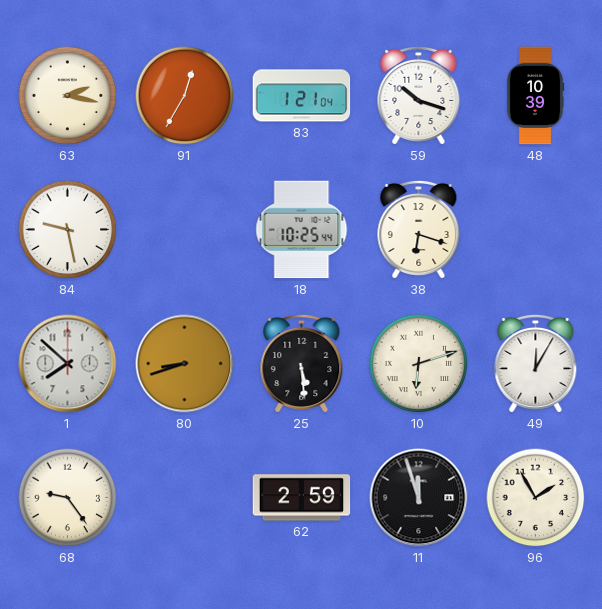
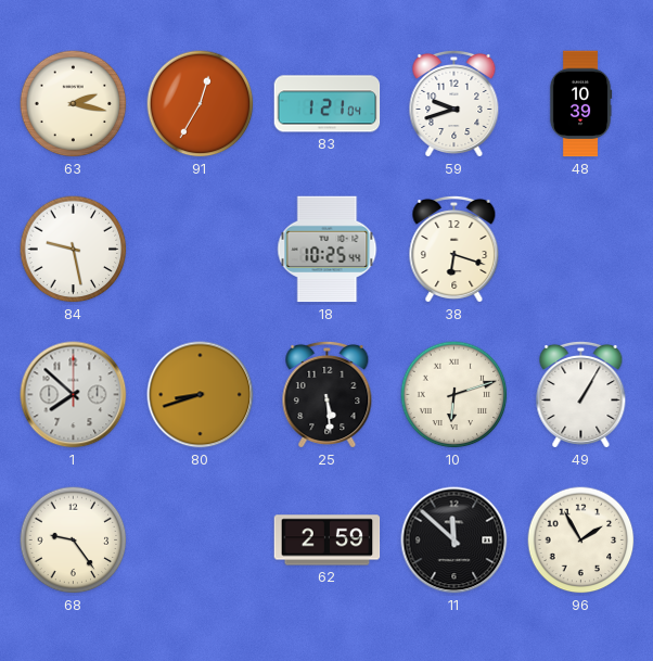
59: 10:18 -> 9:42 (454, 103)
49: 12:05 -> 1:05 (581, 394)
11: 11:57 -> 11:52 (454, 541)
